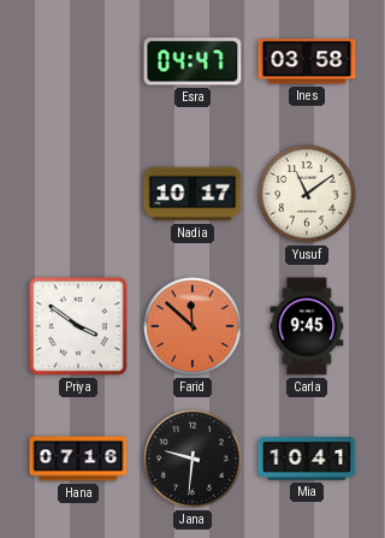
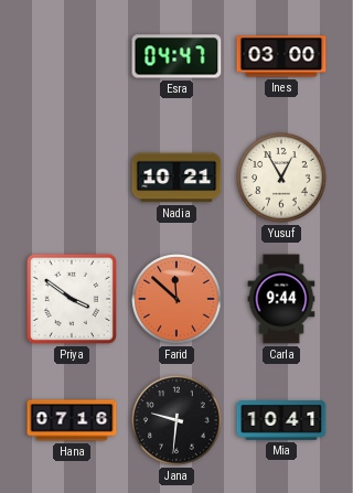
Ines: 03:58 -> 03:00 (281, 56)
Nadia: 10:17 -> 10:21 (176, 178)
Yusuf: 11:09 -> 12:55 (281, 178)
Carla: 9:45 -> 9:44 (281, 299)
